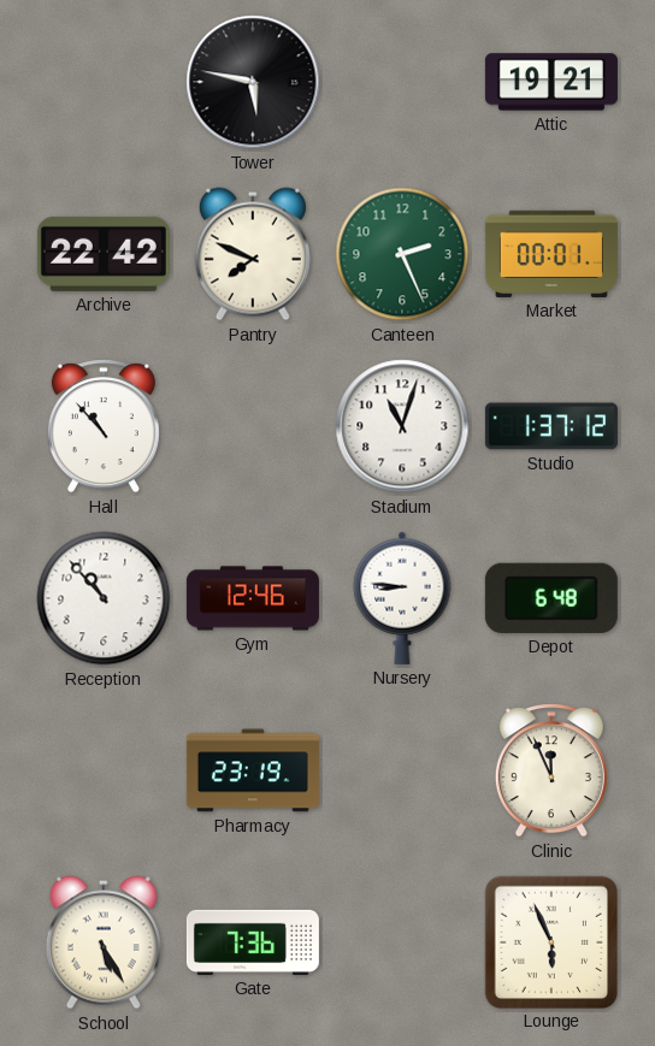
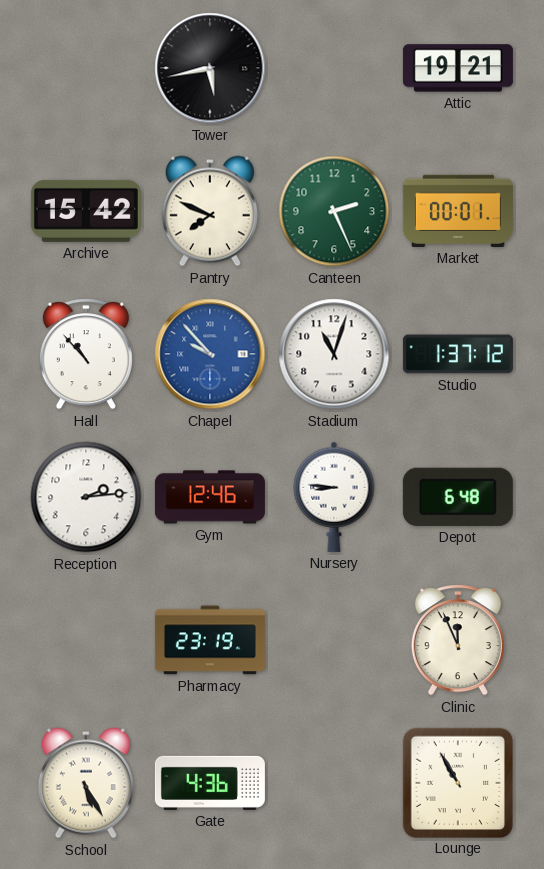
Tower: 5:47 -> 5:43 (210, 68)
Archive: 22:42 -> 15:42 (86, 211)
Chapel: none -> 9:53 (210, 354)
Reception: 10:53 -> 2:14 (86, 497)
Gate: 7:36 -> 4:36 (210, 783)
Lounge: 5:56 -> 10:55 (457, 782)
